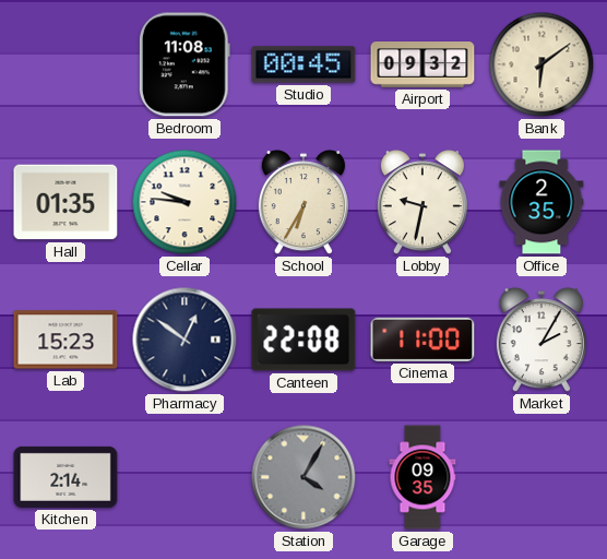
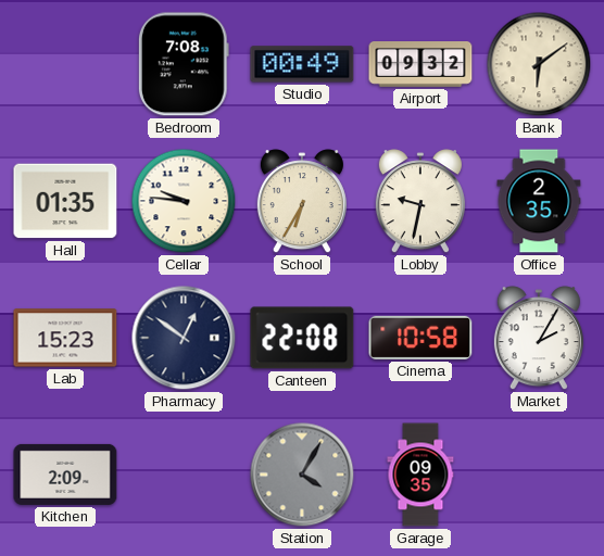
Bedroom: 11:08 -> 7:08 (184, 64)
Studio: 00:45 -> 00:49 (302, 64)
Cinema: 11:00 -> 10:58 (420, 338)
Kitchen: 2:14 -> 2:09 (65, 475)
